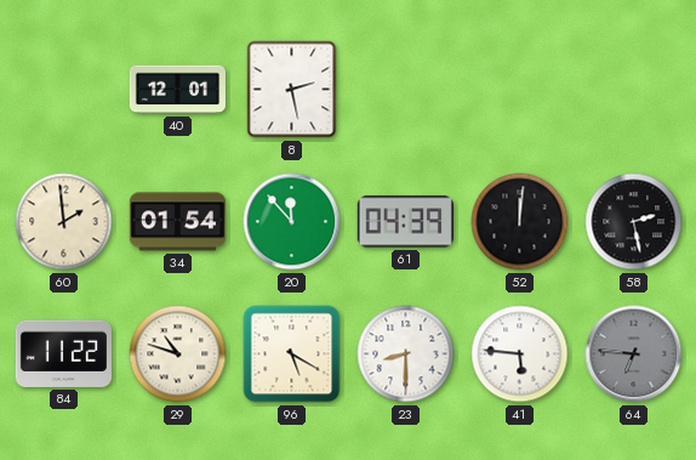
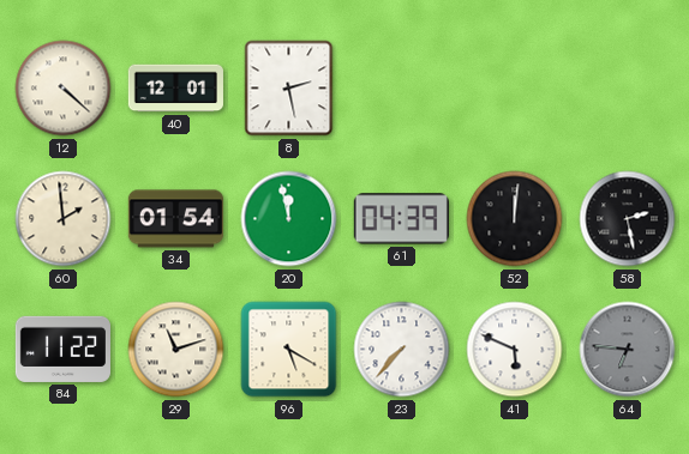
12: none -> 4:22 (64, 89)
20: 11:53 -> 11:58 (289, 219)
29: 10:48 -> 11:12 (176, 350)
23: 8:30 -> 7:37 (402, 350)
41: 5:46 -> 5:49 (515, 350)
